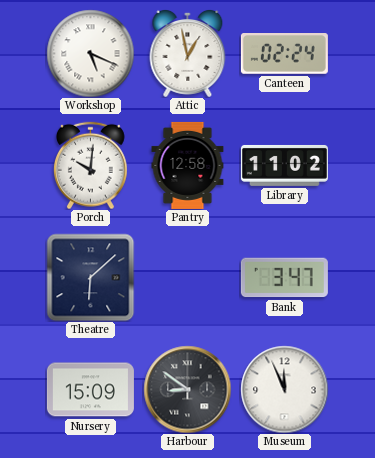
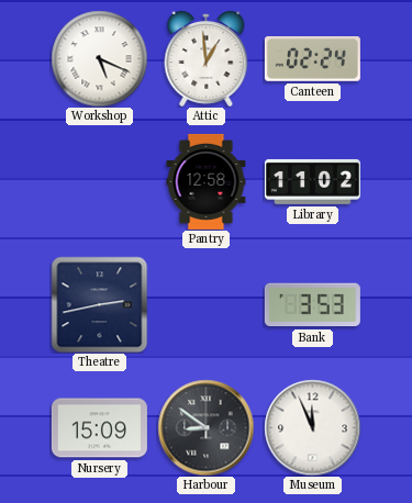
Attic: 12:58 -> 12:59 (207, 58)
Porch: 10:01 -> none (90, 165)
Theatre: 6:08 -> 2:43 (99, 304)
Bank: 3:47 -> 3:53 (312, 305)
